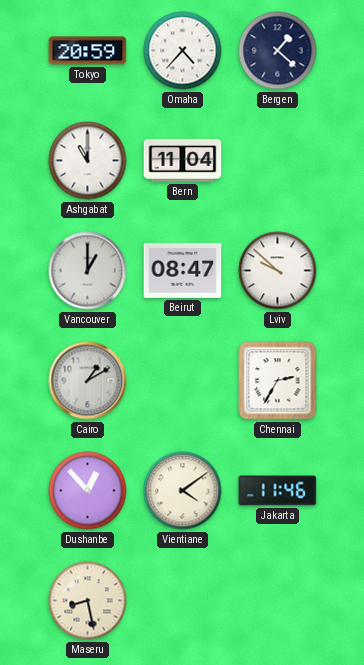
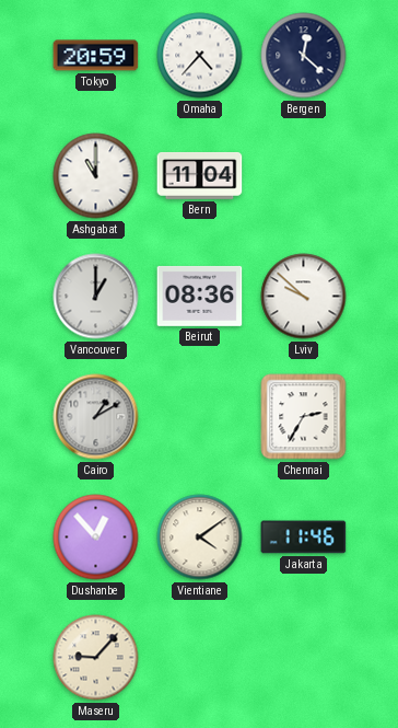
Bergen: 1:22 -> 12:22 (304, 56)
Beirut: 08:47 -> 08:36 (200, 296)
Maseru: 8:28 -> 9:07 (96, 658)
